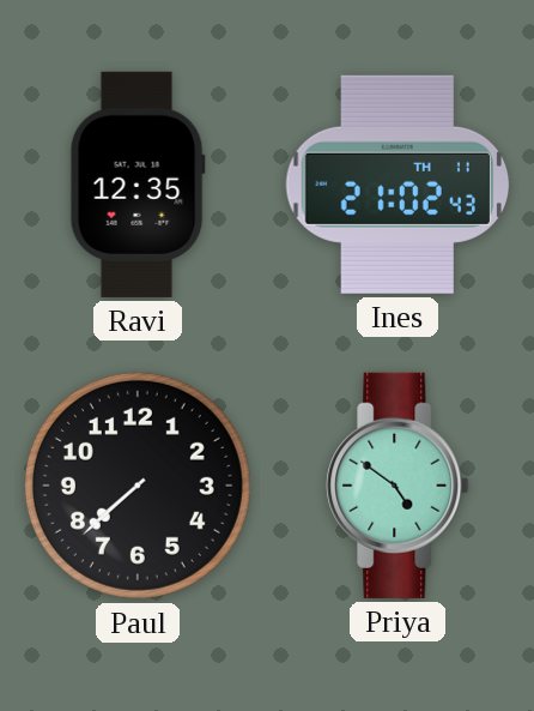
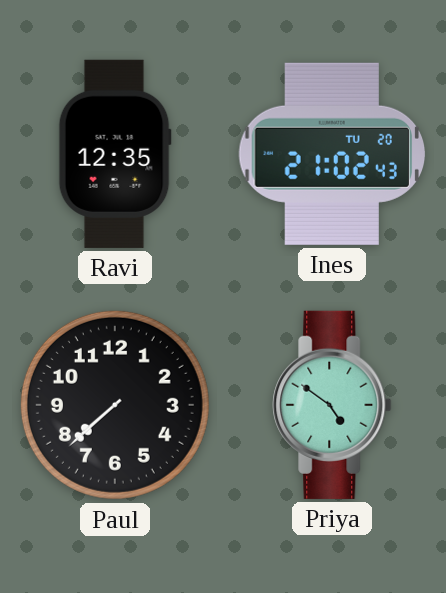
Ines date: TH 11 -> TU 20 (332, 154)
